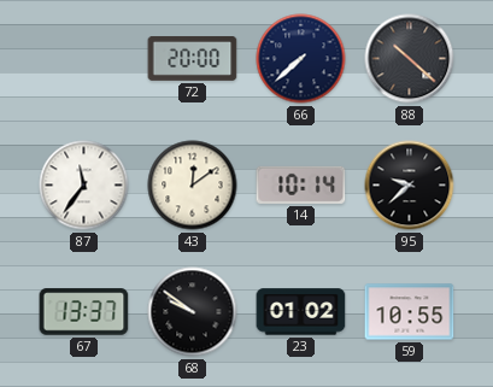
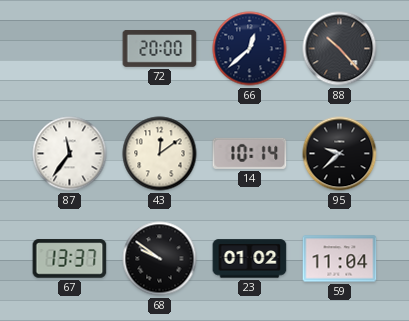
66: 7:38 -> 12:38 (250, 49)
88: 10:22 -> 10:23 (340, 49)
59: 10:55 -> 11:04 (340, 259)
